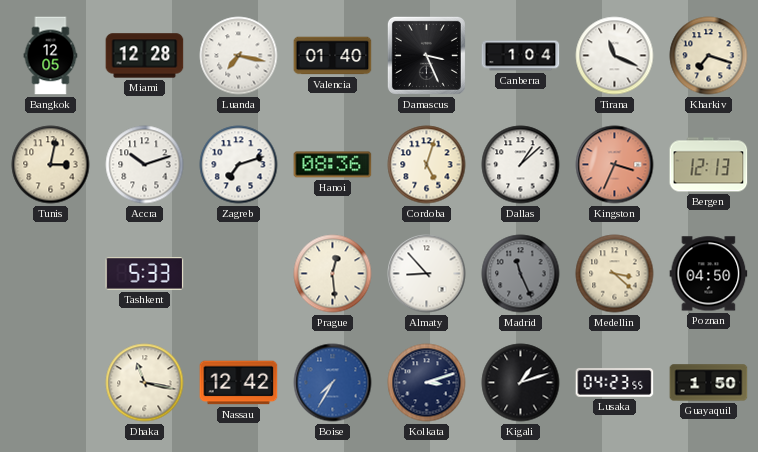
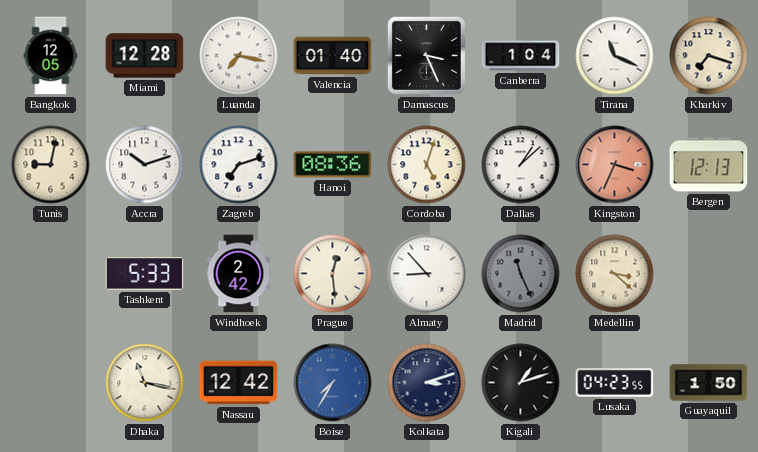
Tunis: 3:02 -> 9:02 (51, 165)
Windhoek: none -> 2:42 (239, 274)
Poznan: 04:50 -> none (709, 274)
